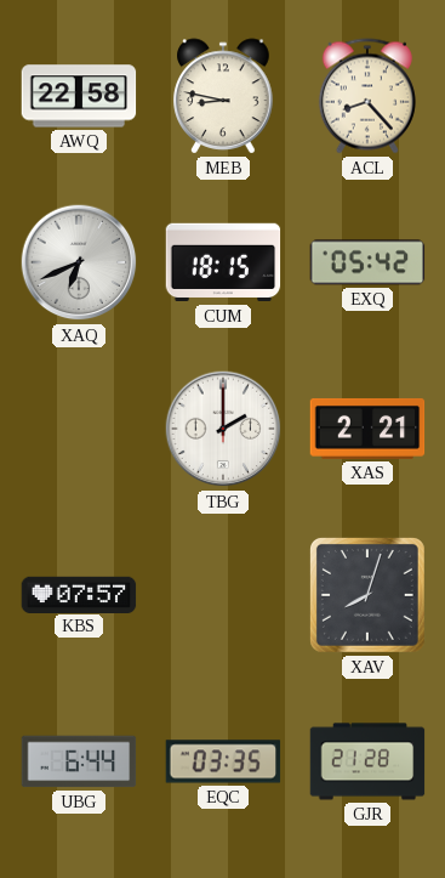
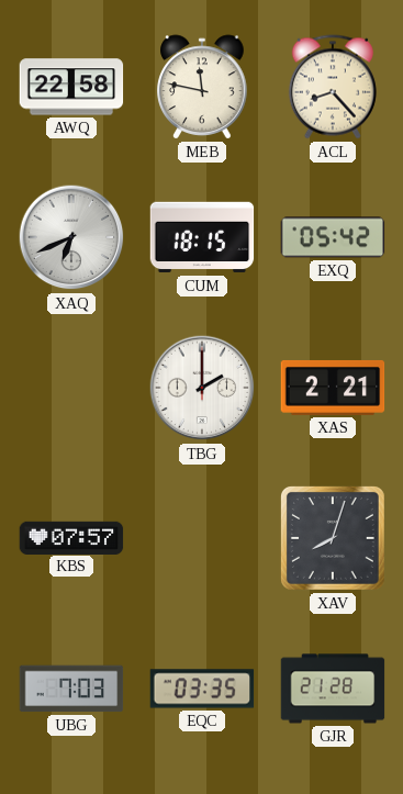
MEB: 8:47 -> 11:47 (202, 87)
UBG: 6:44 -> 7:03 (71, 689)
